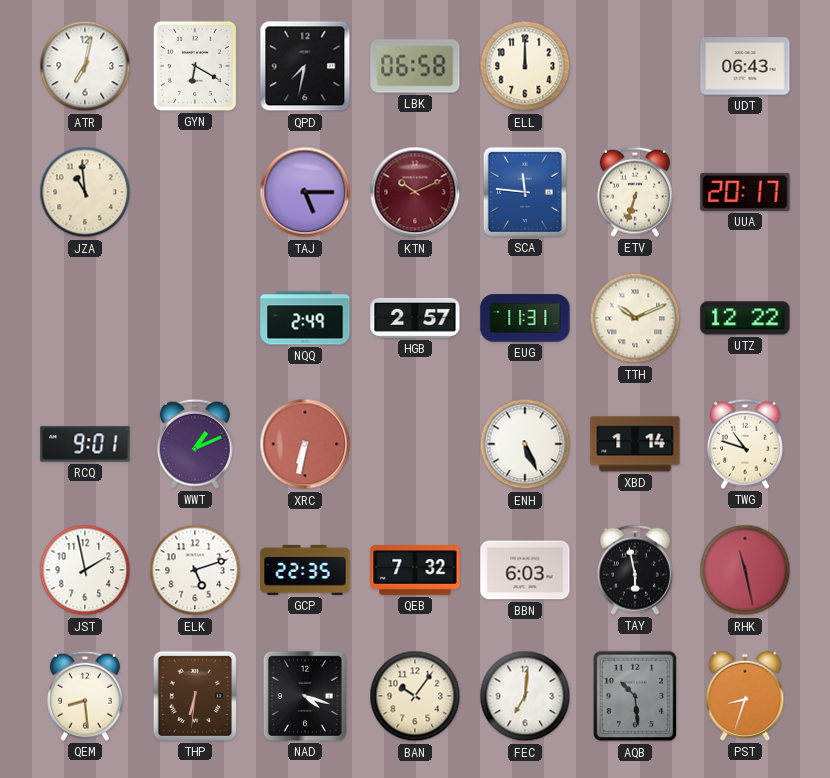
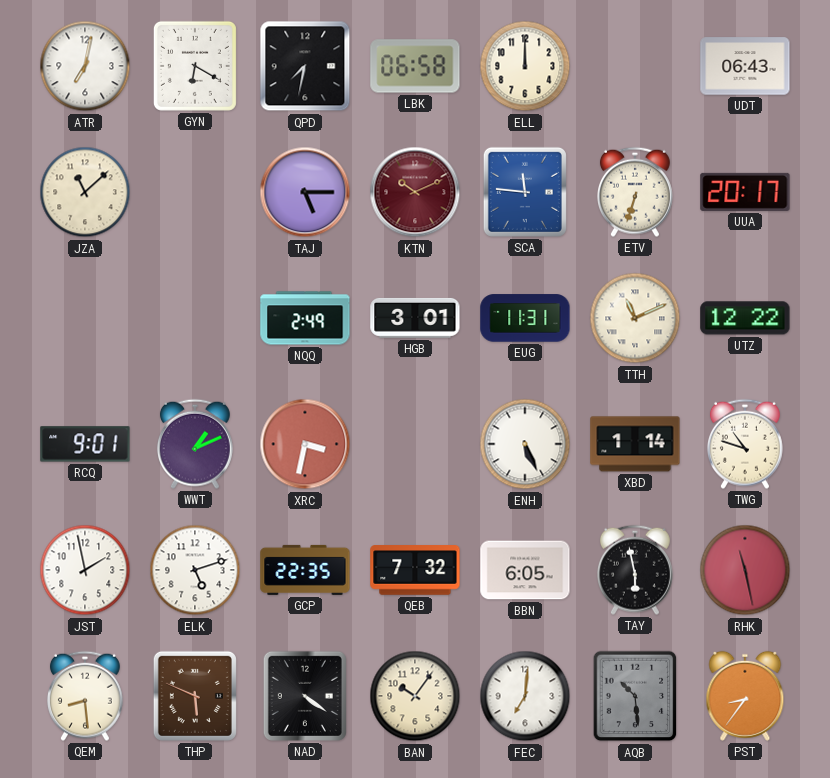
JZA: 10:59 -> 11:08 (85, 192)
HGB: 2:57 -> 3:01 (415, 318)
TTH: 10:11 -> 11:11 (635, 318)
XRC: 6:32 -> 3:32 (305, 444)
BBN: 6:03 -> 6:05 (525, 570)
THP: 6:31 -> 5:49 (195, 696)
NAD: 4:18 -> 4:21 (305, 696)
PST: 8:33 -> 8:36 (745, 696)
